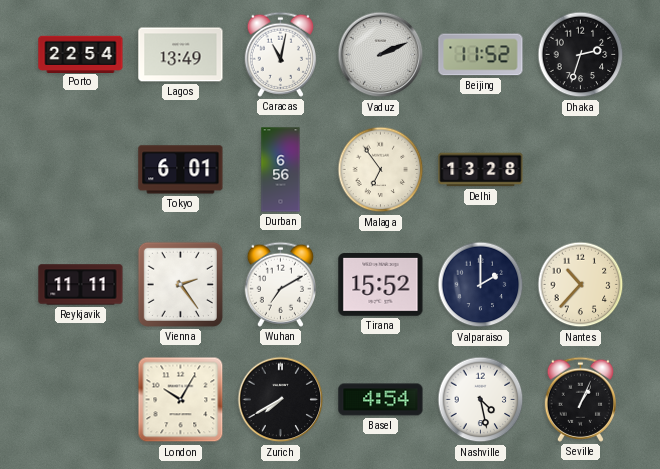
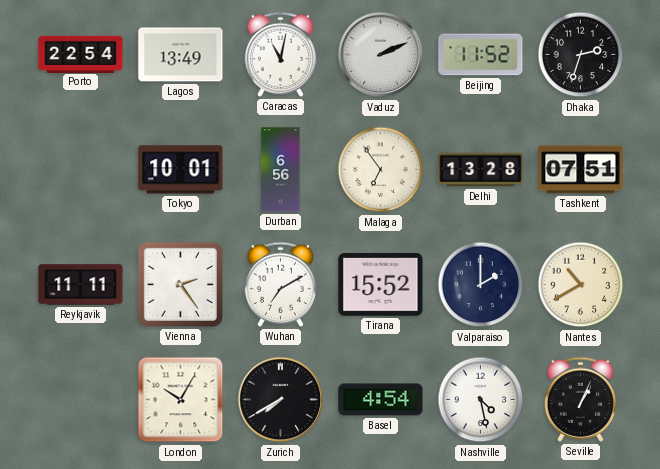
Tokyo: 6:01 -> 10:01 (181, 170)
Tashkent: none -> 07:51 (581, 170)
Nantes: 10:37 -> 10:40 (581, 285)
